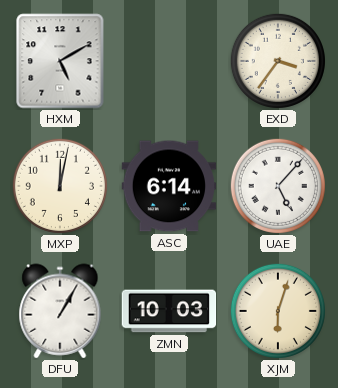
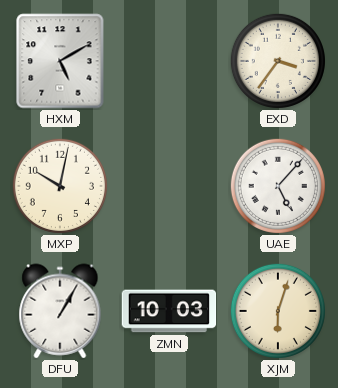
MXP: 12:02 -> 10:02 (60, 186)
ASC: 6:14 -> none (169, 186)
